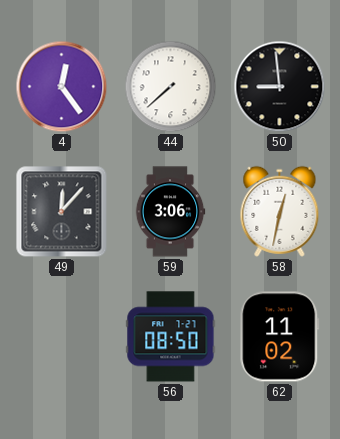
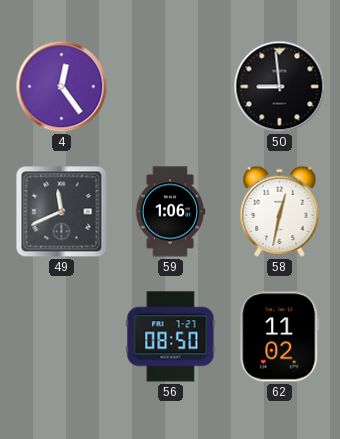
44: 7:38 -> none (171, 87)
49: 12:07 -> 11:41 (62, 212)
59: 3:06 -> 1:06 (170, 212)
